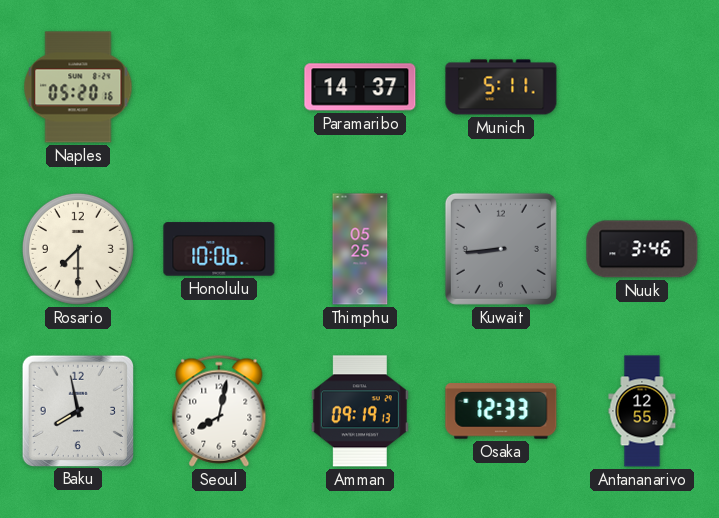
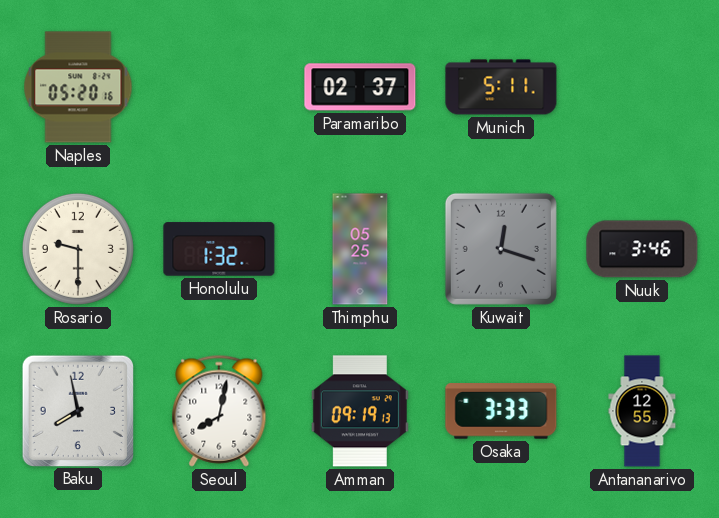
Paramaribo: 14:37 -> 02:37 (360, 87)
Rosario: 7:30 -> 9:30 (78, 249)
Honolulu: 10:06 -> 1:32 (219, 249)
Kuwait: 8:44 -> 12:18 (501, 249)
Osaka: 12:33 -> 3:33 (501, 411)
